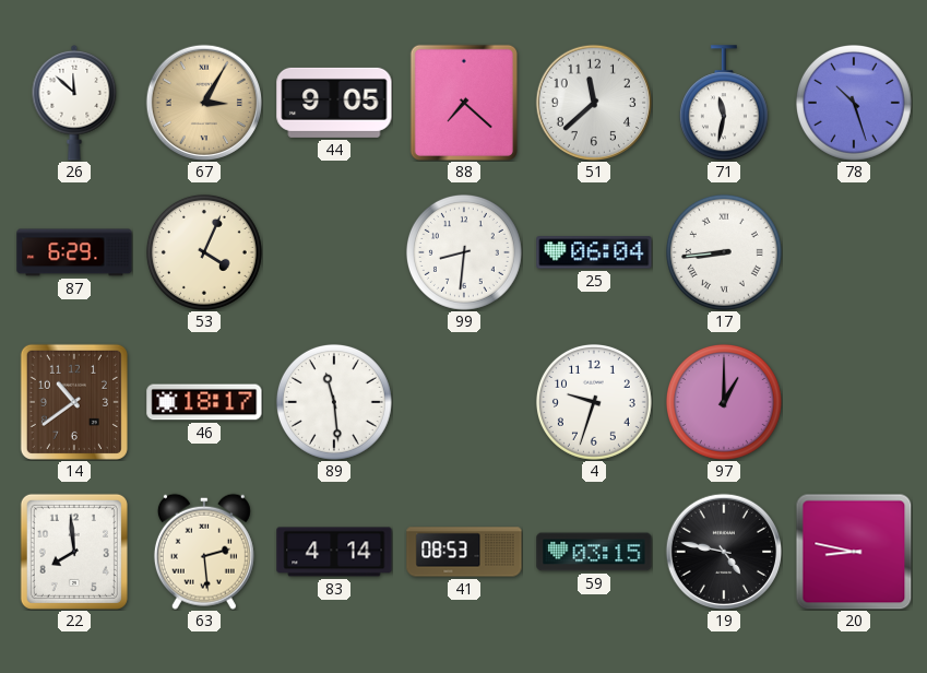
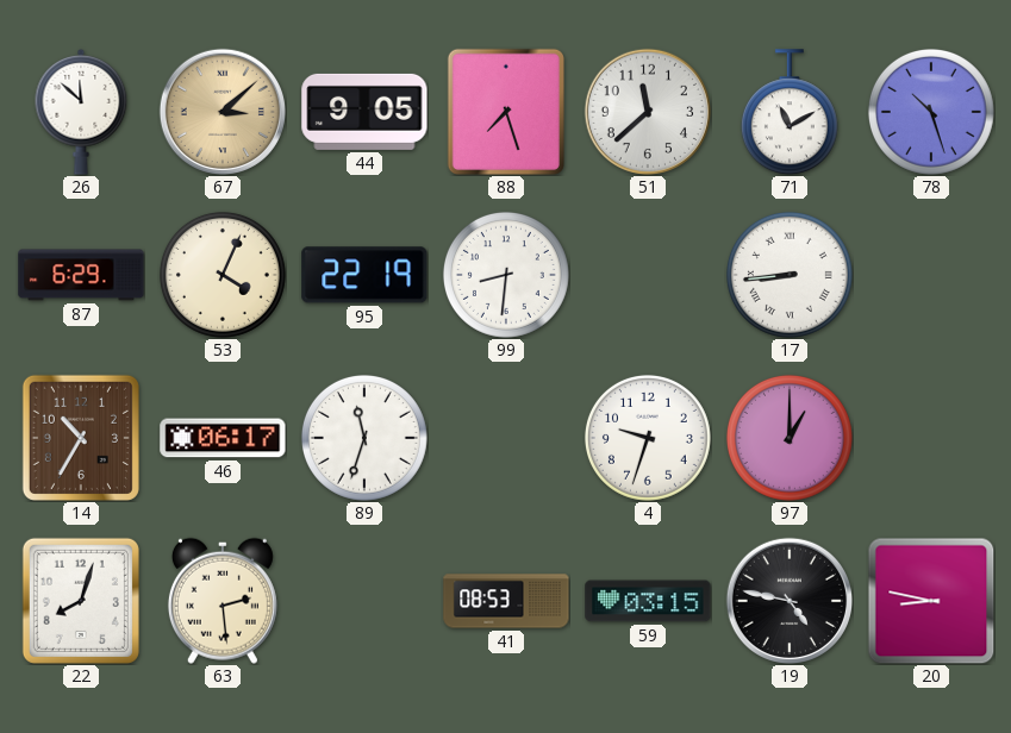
67: 3:05 -> 3:08 (221, 111)
88: 7:22 -> 7:27 (506, 112)
71: 11:32 -> 11:10 (790, 112)
95: none -> 22:19 (364, 275)
25: 06:04 -> none (594, 252)
14: 10:39 -> 10:35 (81, 438)
46: 18:17 -> 06:17 (223, 438)
89: 11:29 -> 11:33 (364, 438)
22: 7:59 -> 8:03 (81, 601)
83: 4:14 -> none (334, 552)
